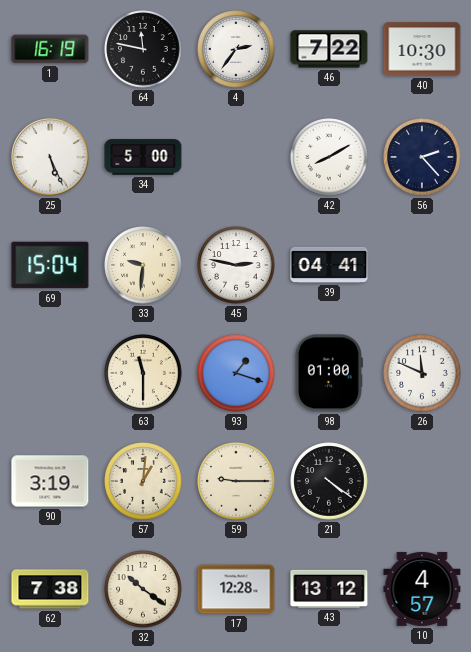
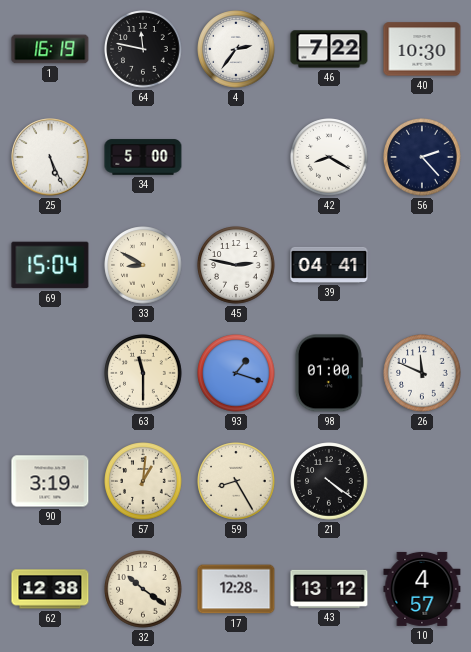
42: 8:10 -> 8:20 (329, 157)
33: 9:31 -> 8:50 (143, 265)
59: 9:15 -> 8:25 (236, 481)
62: 7:38 -> 12:38 (50, 589)
